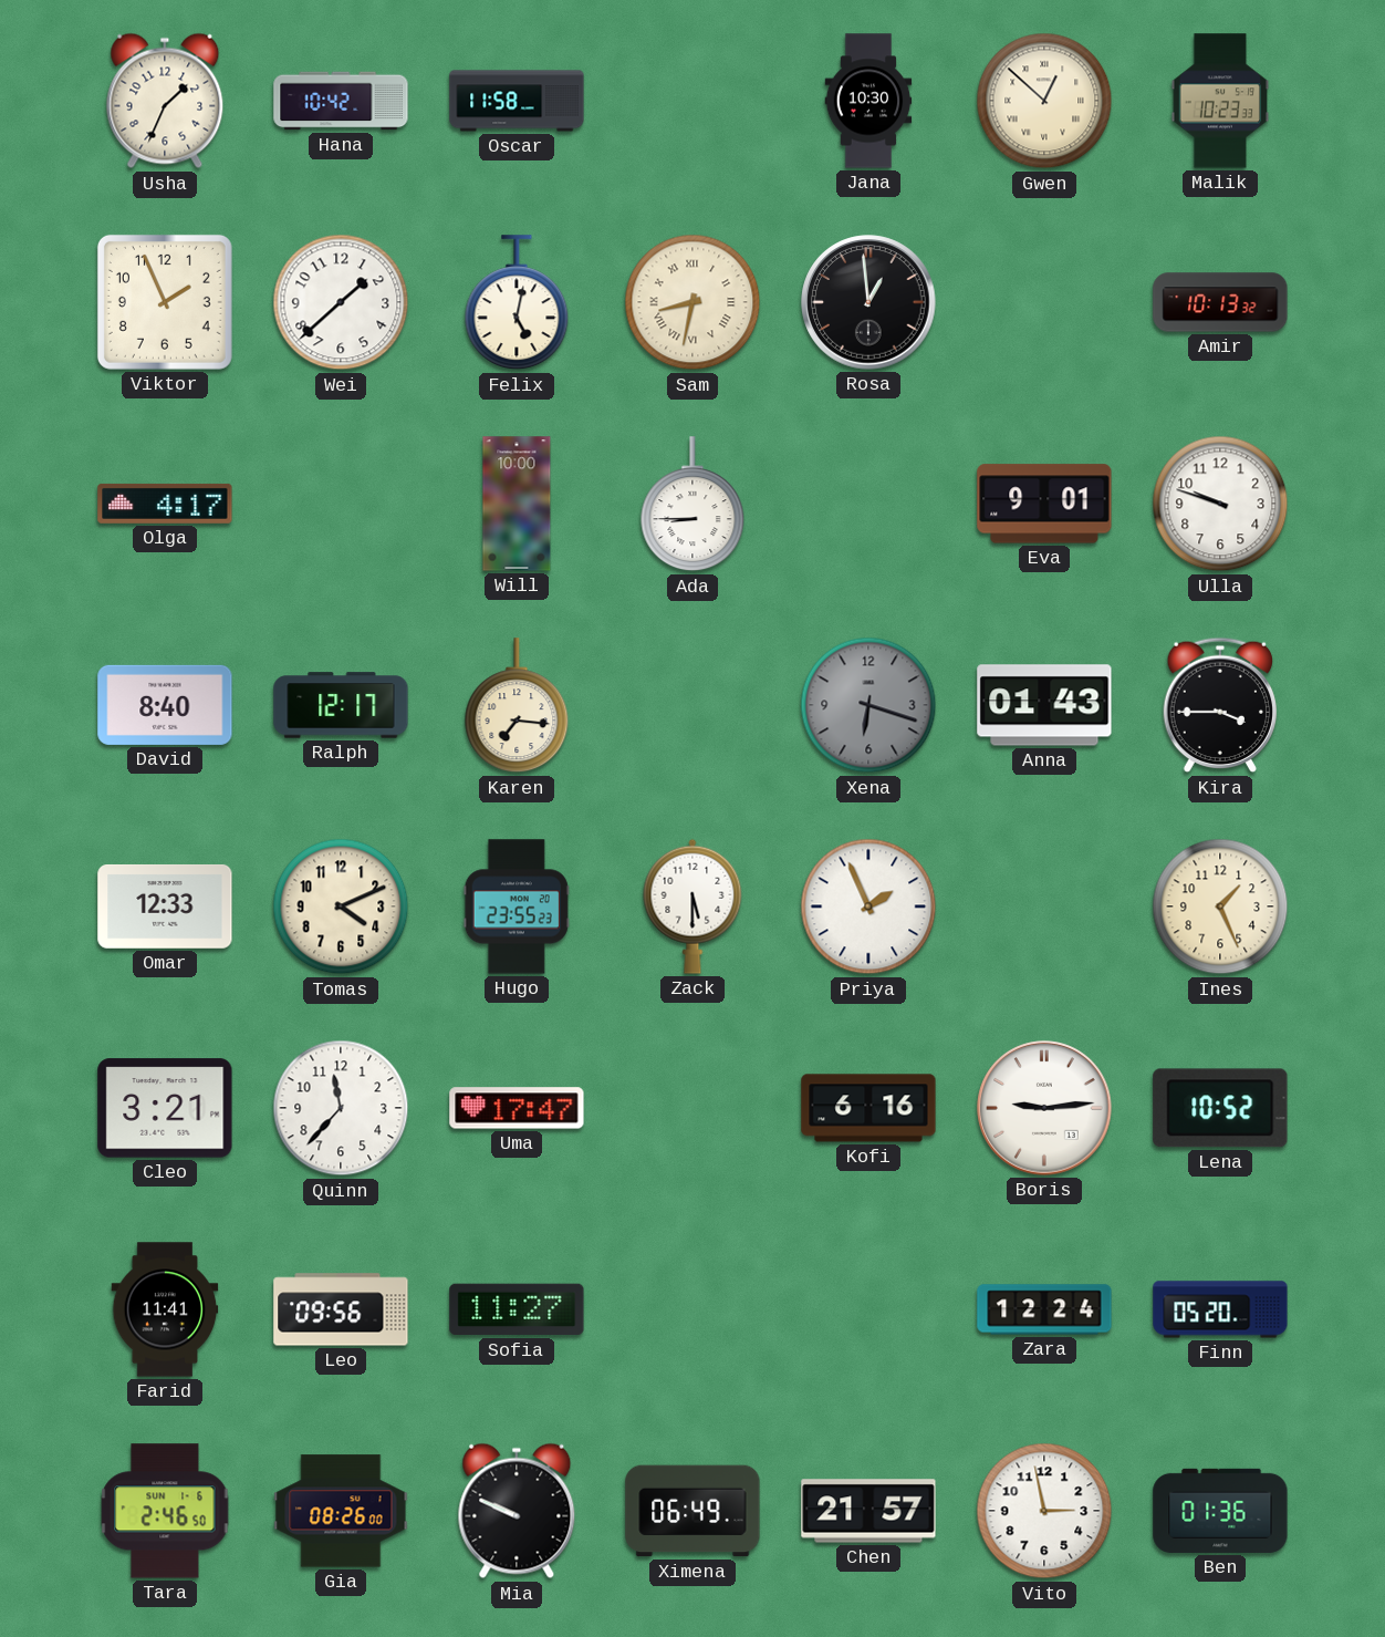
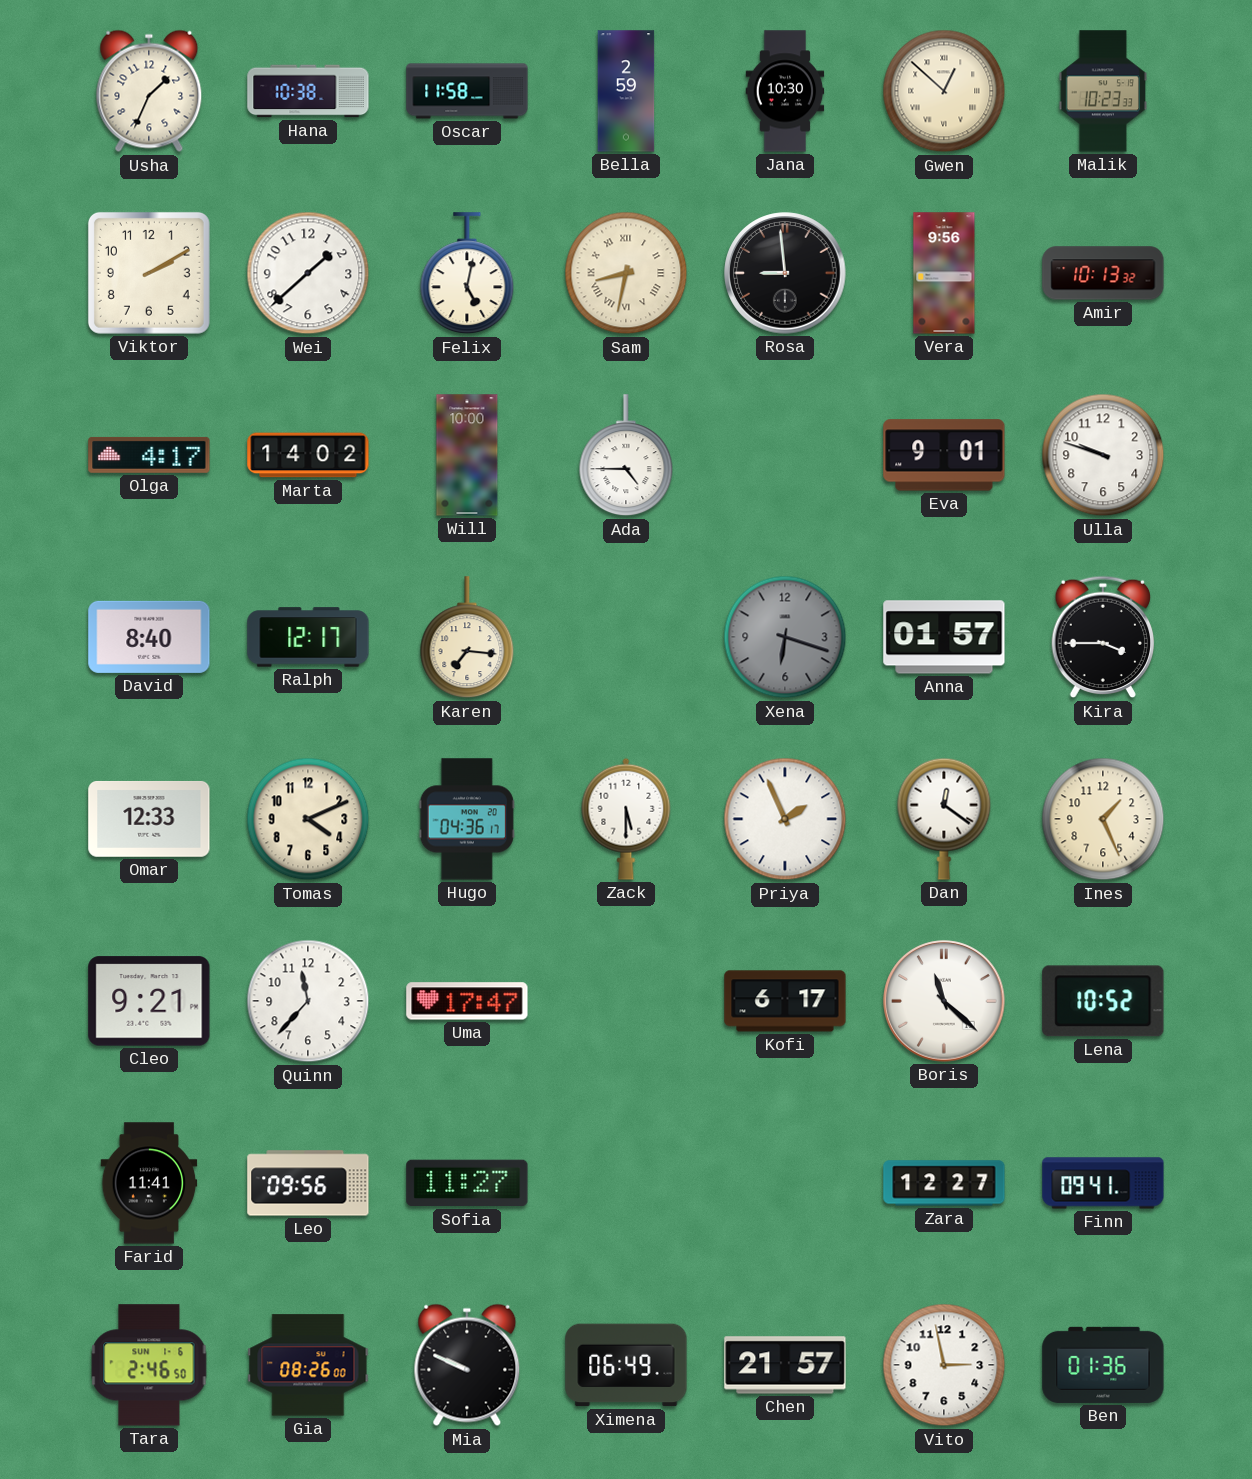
Hana: 10:42 -> 10:38 (308, 91)
Bella: none -> 2:59 (626, 91)
Viktor: 1:56 -> 2:10 (149, 273)
Rosa: 12:59 -> 8:59 (785, 273)
Vera: none -> 9:56 (944, 273)
Marta: none -> 14:02 (308, 455)
Ada: 8:45 -> 4:45 (626, 456)
Anna: 01:43 -> 01:57 (944, 637)
Hugo: 23:55 -> 04:36 (467, 819)
Dan: none -> 12:21 (944, 819)
Cleo: 3:21 -> 9:21 (149, 1001)
Kofi: 6:16 -> 6:17 (785, 1001)
Boris: 9:14 -> 11:22 (944, 1001)
Zara: 12:24 -> 12:27 (944, 1183)
Finn: 05:20 -> 09:41 (1103, 1183)
